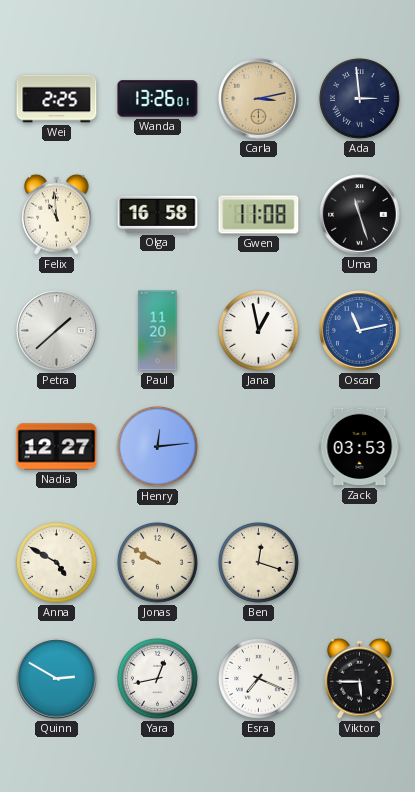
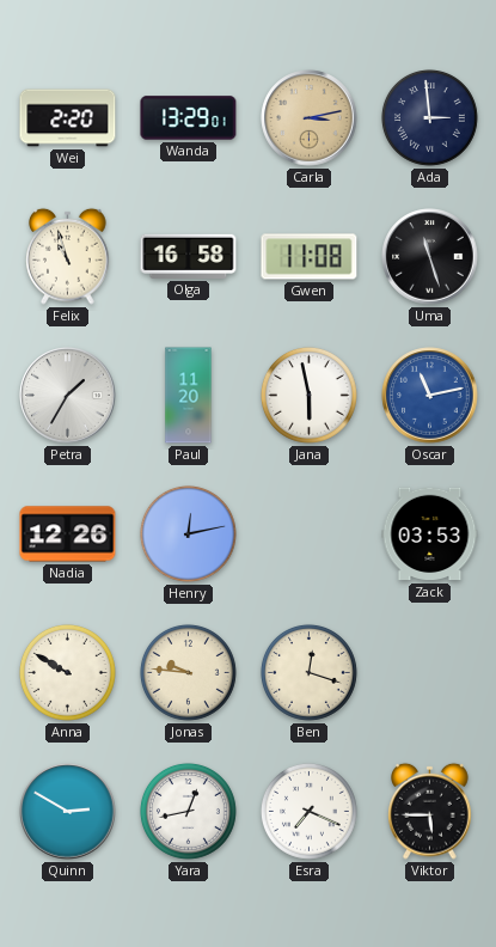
Wei: 2:25 -> 2:20 (68, 118)
Wanda: 13:26 -> 13:29 (189, 118)
Felix: 10:59 -> 10:57 (68, 256)
Petra: 1:38 -> 1:35 (68, 396)
Jana: 12:58 -> 5:58 (308, 395)
Nadia: 12:27 -> 12:26 (68, 534)
Henry: 12:14 -> 12:13 (188, 533)
Anna: 4:50 -> 9:50 (67, 672)
Jonas: 9:50 -> 9:46 (188, 672)
